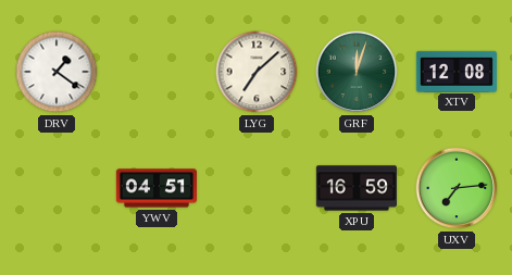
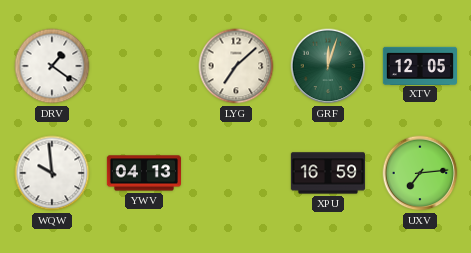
XTV: 12:08 -> 12:05 (419, 65)
WQW: none -> 9:59 (52, 173)
YWV: 04:51 -> 04:13 (143, 173)
